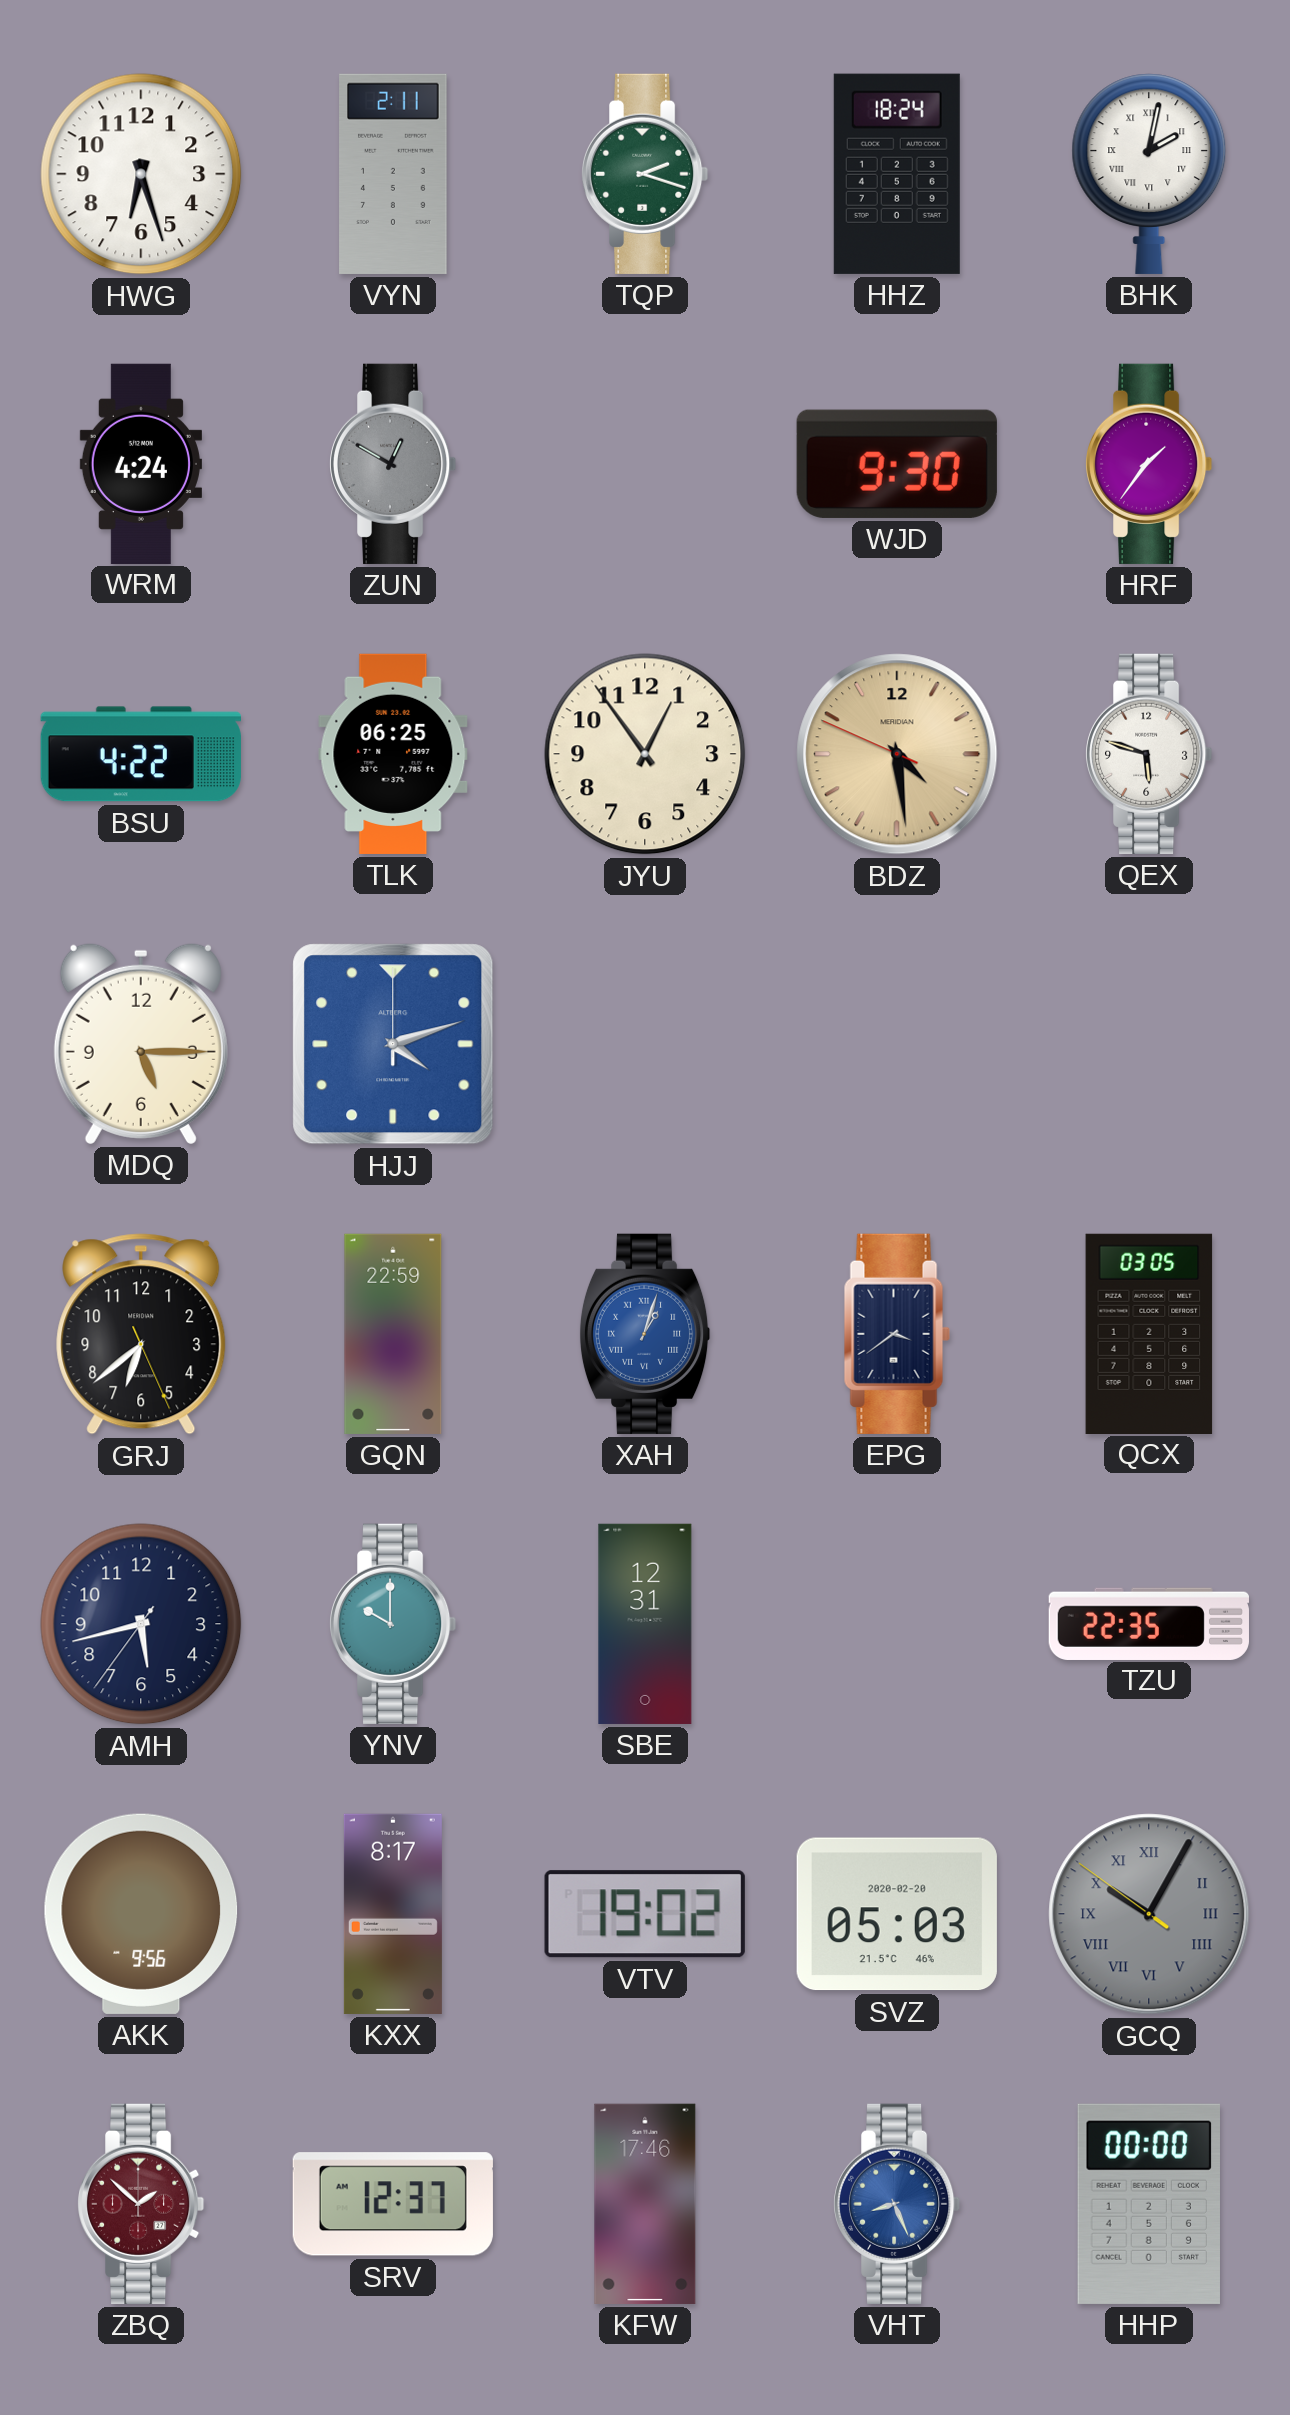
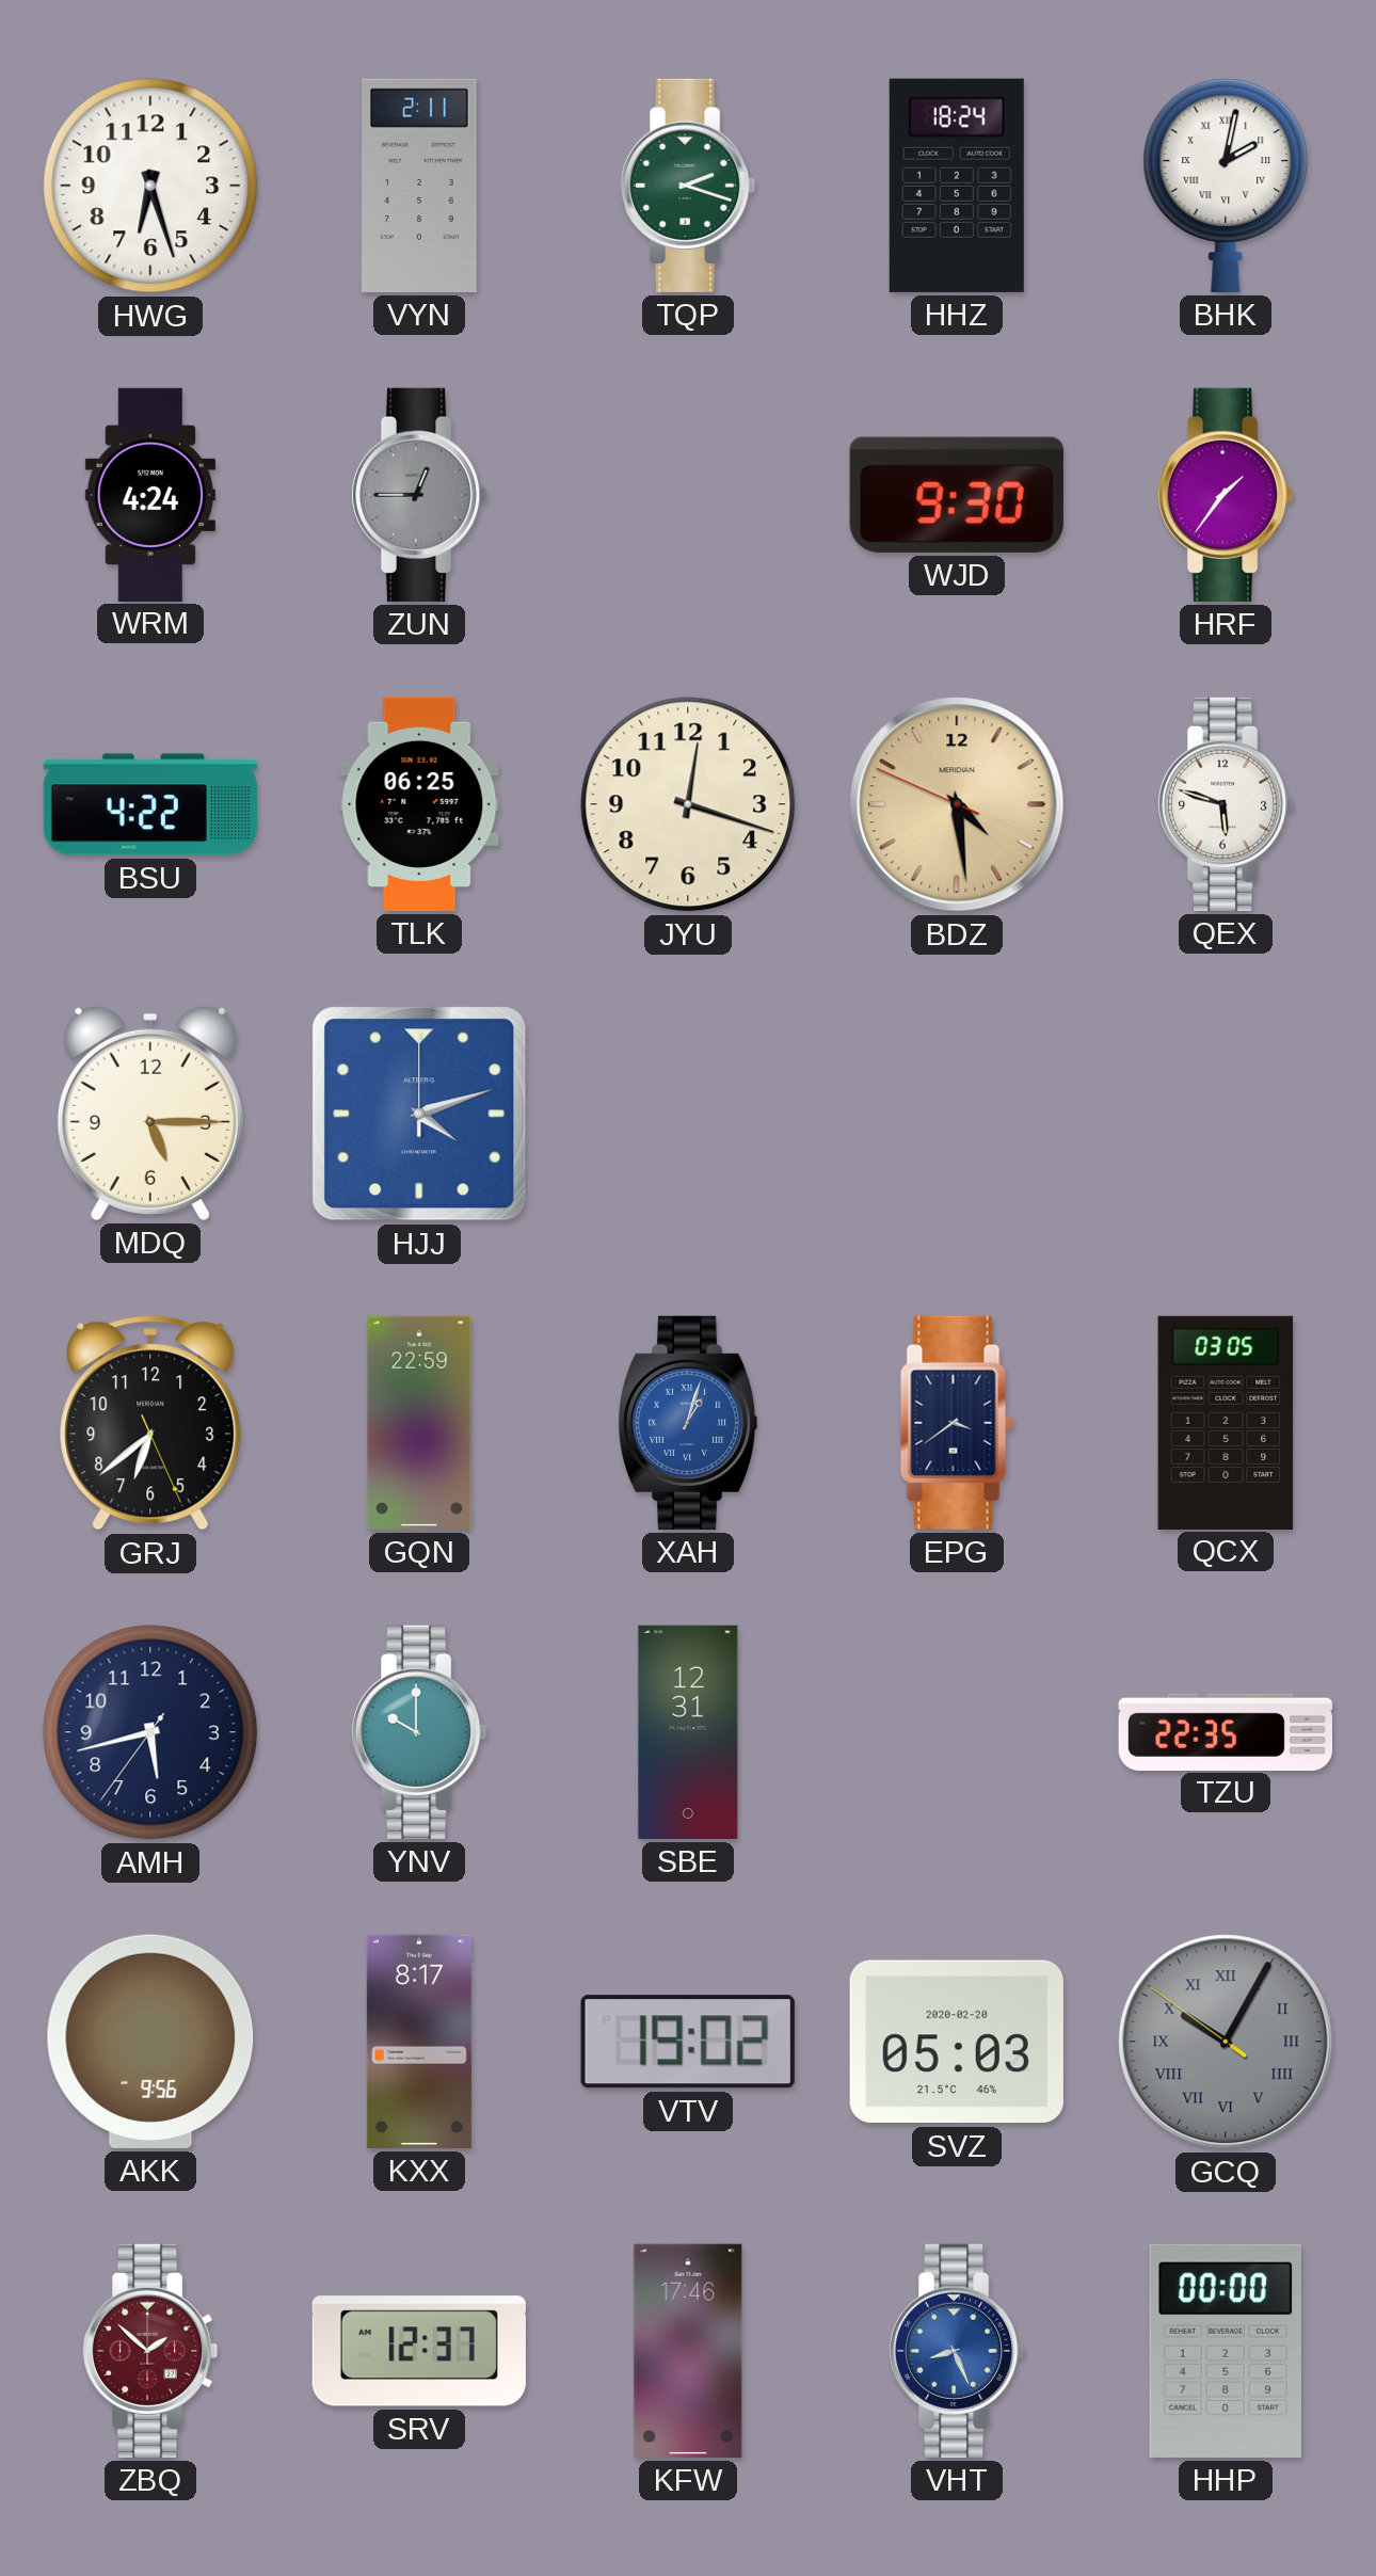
ZUN: 12:50 -> 12:45 (419, 495)
JYU: 12:54 -> 12:18 (688, 804)
